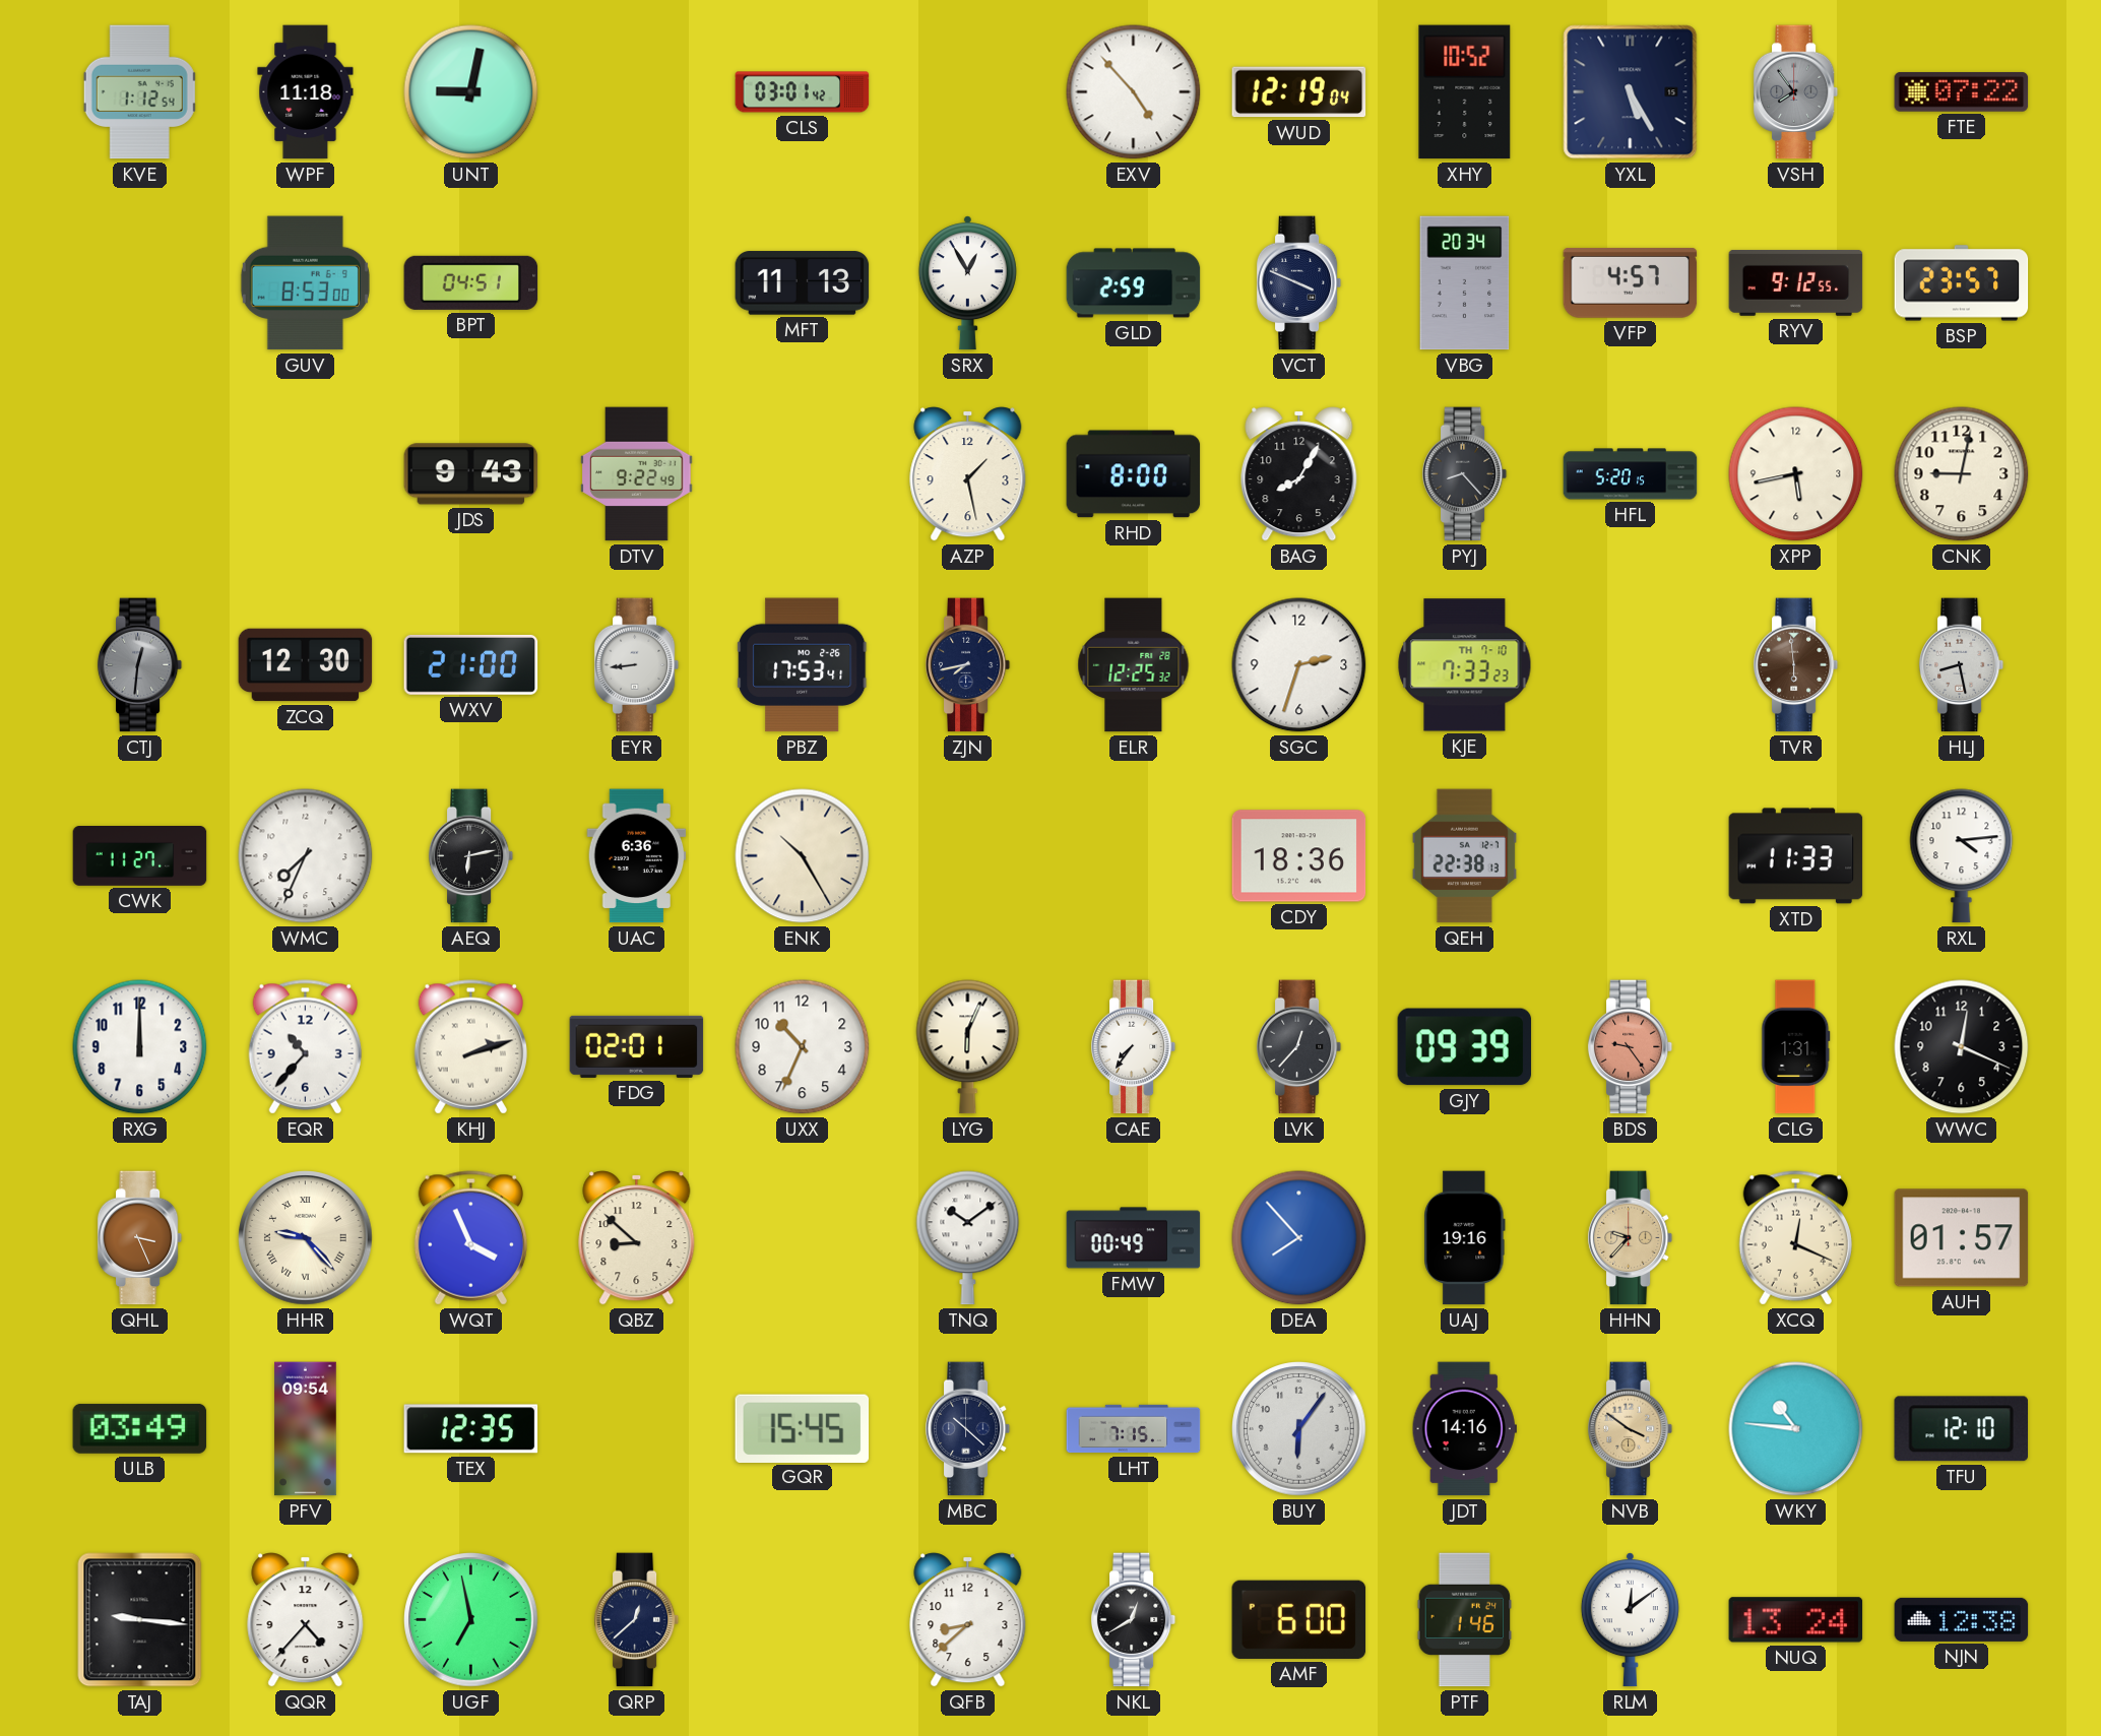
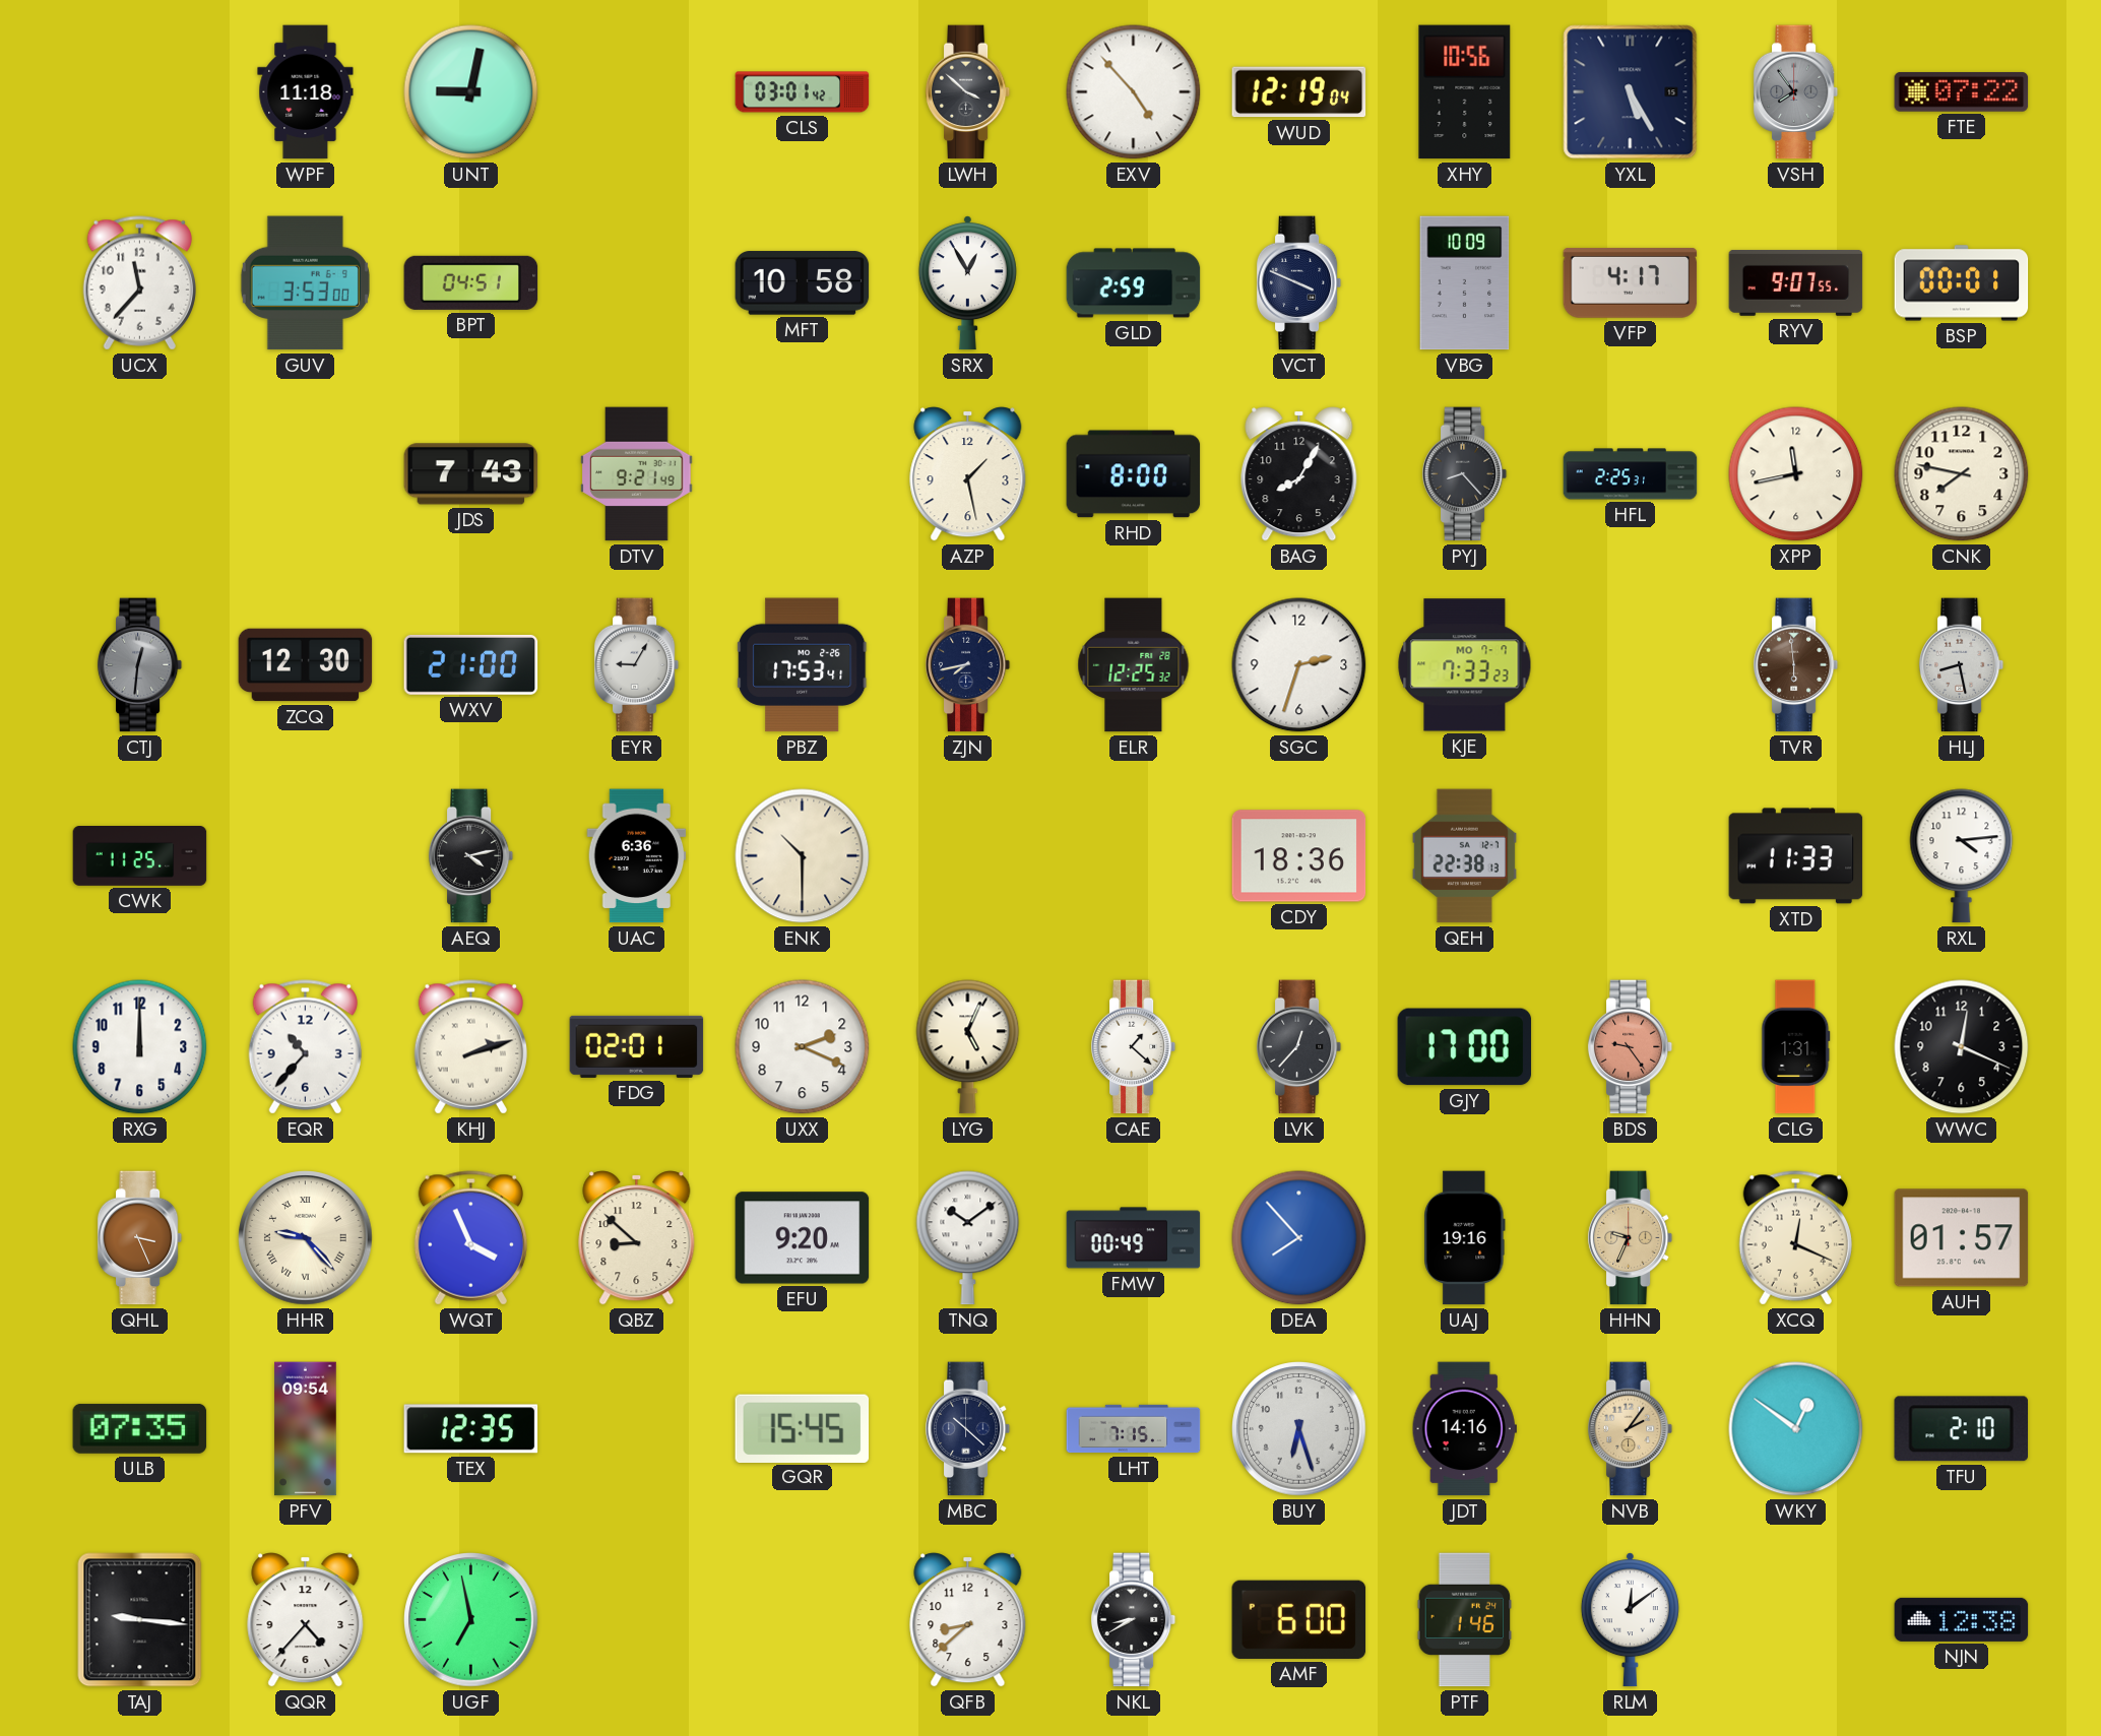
KVE: 1:12 -> none (140, 92)
LWH: none -> 3:52 (968, 92)
XHY: 10:52 -> 10:56 (1465, 92)
UCX: none -> 11:37 (139, 283)
GUV: 8:53 -> 3:53 (305, 283)
MFT: 11:13 -> 10:58 (803, 283)
VBG: 20:34 -> 10:09 (1465, 283)
VFP: 4:57 -> 4:17 (1631, 282)
RYV: 9:12 -> 9:07 (1796, 283)
BSP: 23:57 -> 00:01 (1962, 283)
JDS: 9:43 -> 7:43 (471, 474)
DTV: 9:22 -> 9:21 (637, 474)
HFL: 5:20 -> 2:25 (1631, 474)
XPP: 5:43 -> 11:43 (1796, 474)
CNK: 9:02 -> 7:47 (1962, 474)
EYR: 8:44 -> 9:05 (637, 665)
KJE date: TH 7-10 -> MO 7-7 (1465, 665)
CWK: 11:27 -> 11:25 (140, 856)
WMC: 7:34 -> none (306, 856)
AEQ: 6:13 -> 4:13 (471, 856)
ENK: 10:25 -> 10:30 (803, 856)
UXX: 10:34 -> 2:19 (803, 1047)
LYG: 6:04 -> 5:04 (968, 1047)
CAE: 7:36 -> 1:22 (1134, 1047)
GJY: 09:39 -> 17:00 (1465, 1047)
EFU: none -> 9:20 (803, 1238)
HHN: 9:37 -> 9:34 (1631, 1238)
ULB: 03:49 -> 07:35 (140, 1428)
BUY: 6:06 -> 6:27 (1299, 1429)
NVB: 3:51 -> 2:06 (1631, 1429)
WKY: 10:46 -> 12:51 (1796, 1429)
TFU: 12:10 -> 2:10 (1961, 1429)
QRP: 12:38 -> none (637, 1620)
NKL: 12:40 -> 8:40 (1134, 1620)
NUQ: 13:24 -> none (1796, 1620)
